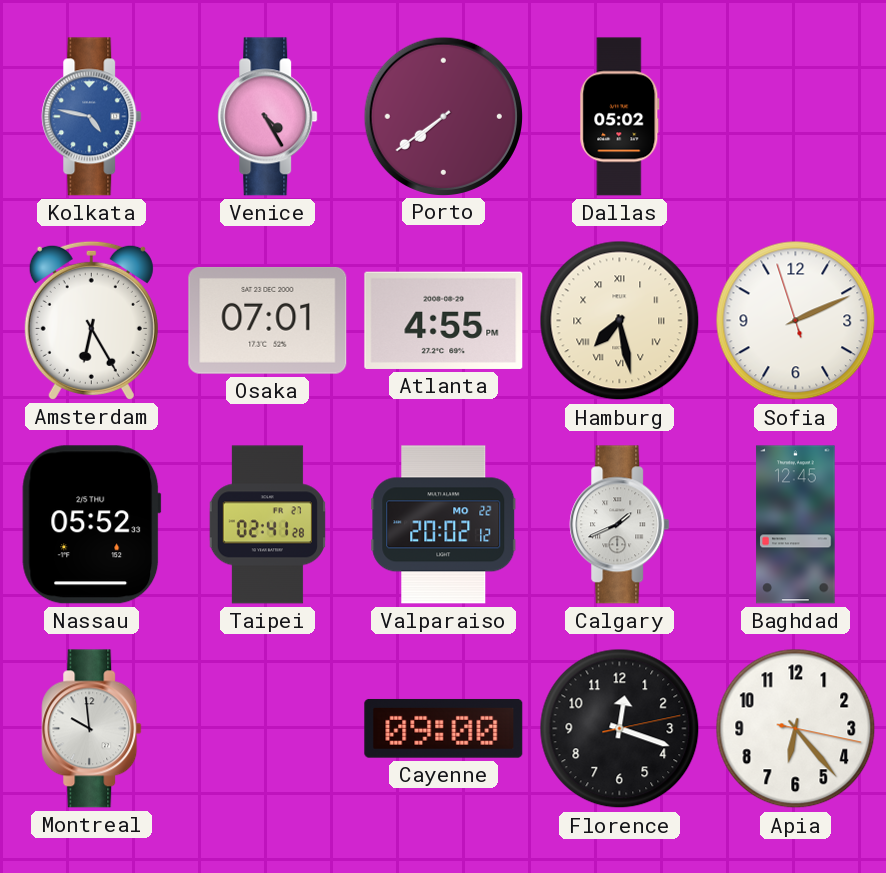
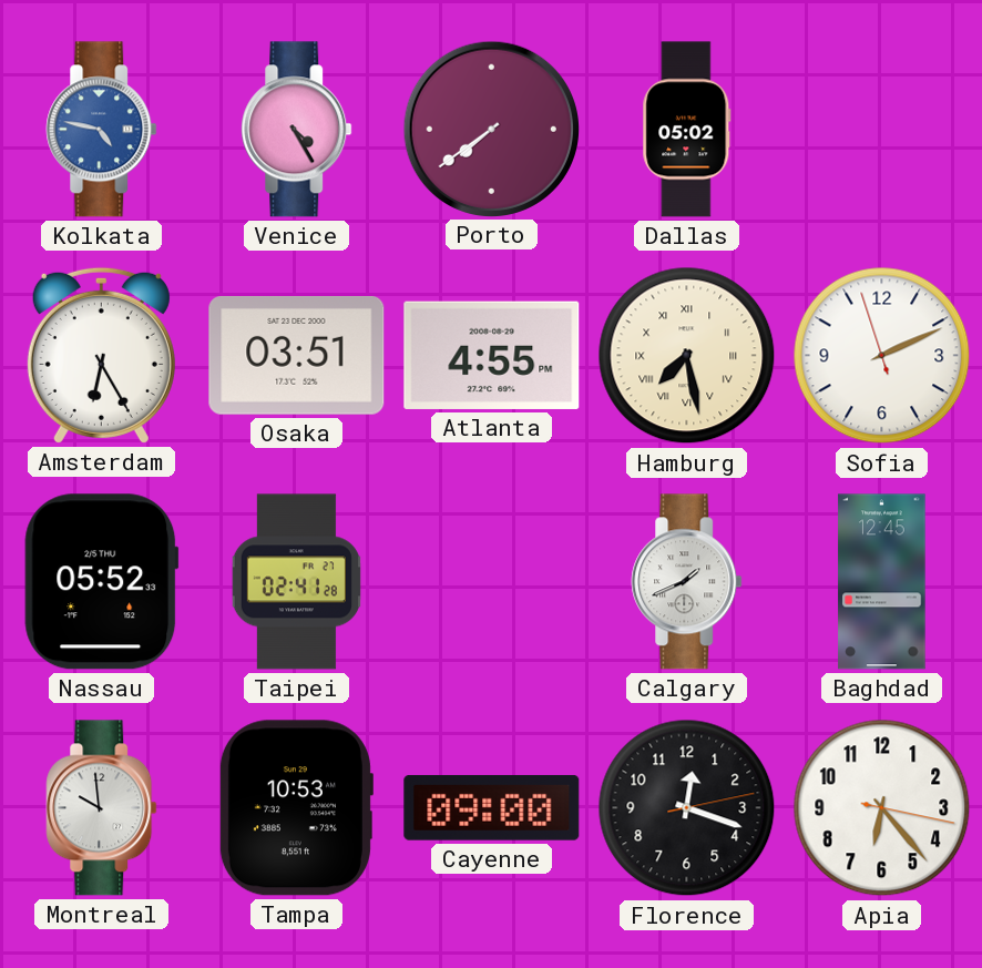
Osaka: 07:01 -> 03:51 (297, 355)
Valparaiso: 20:02 -> none (444, 525)
Tampa: none -> 10:53 (296, 808)
